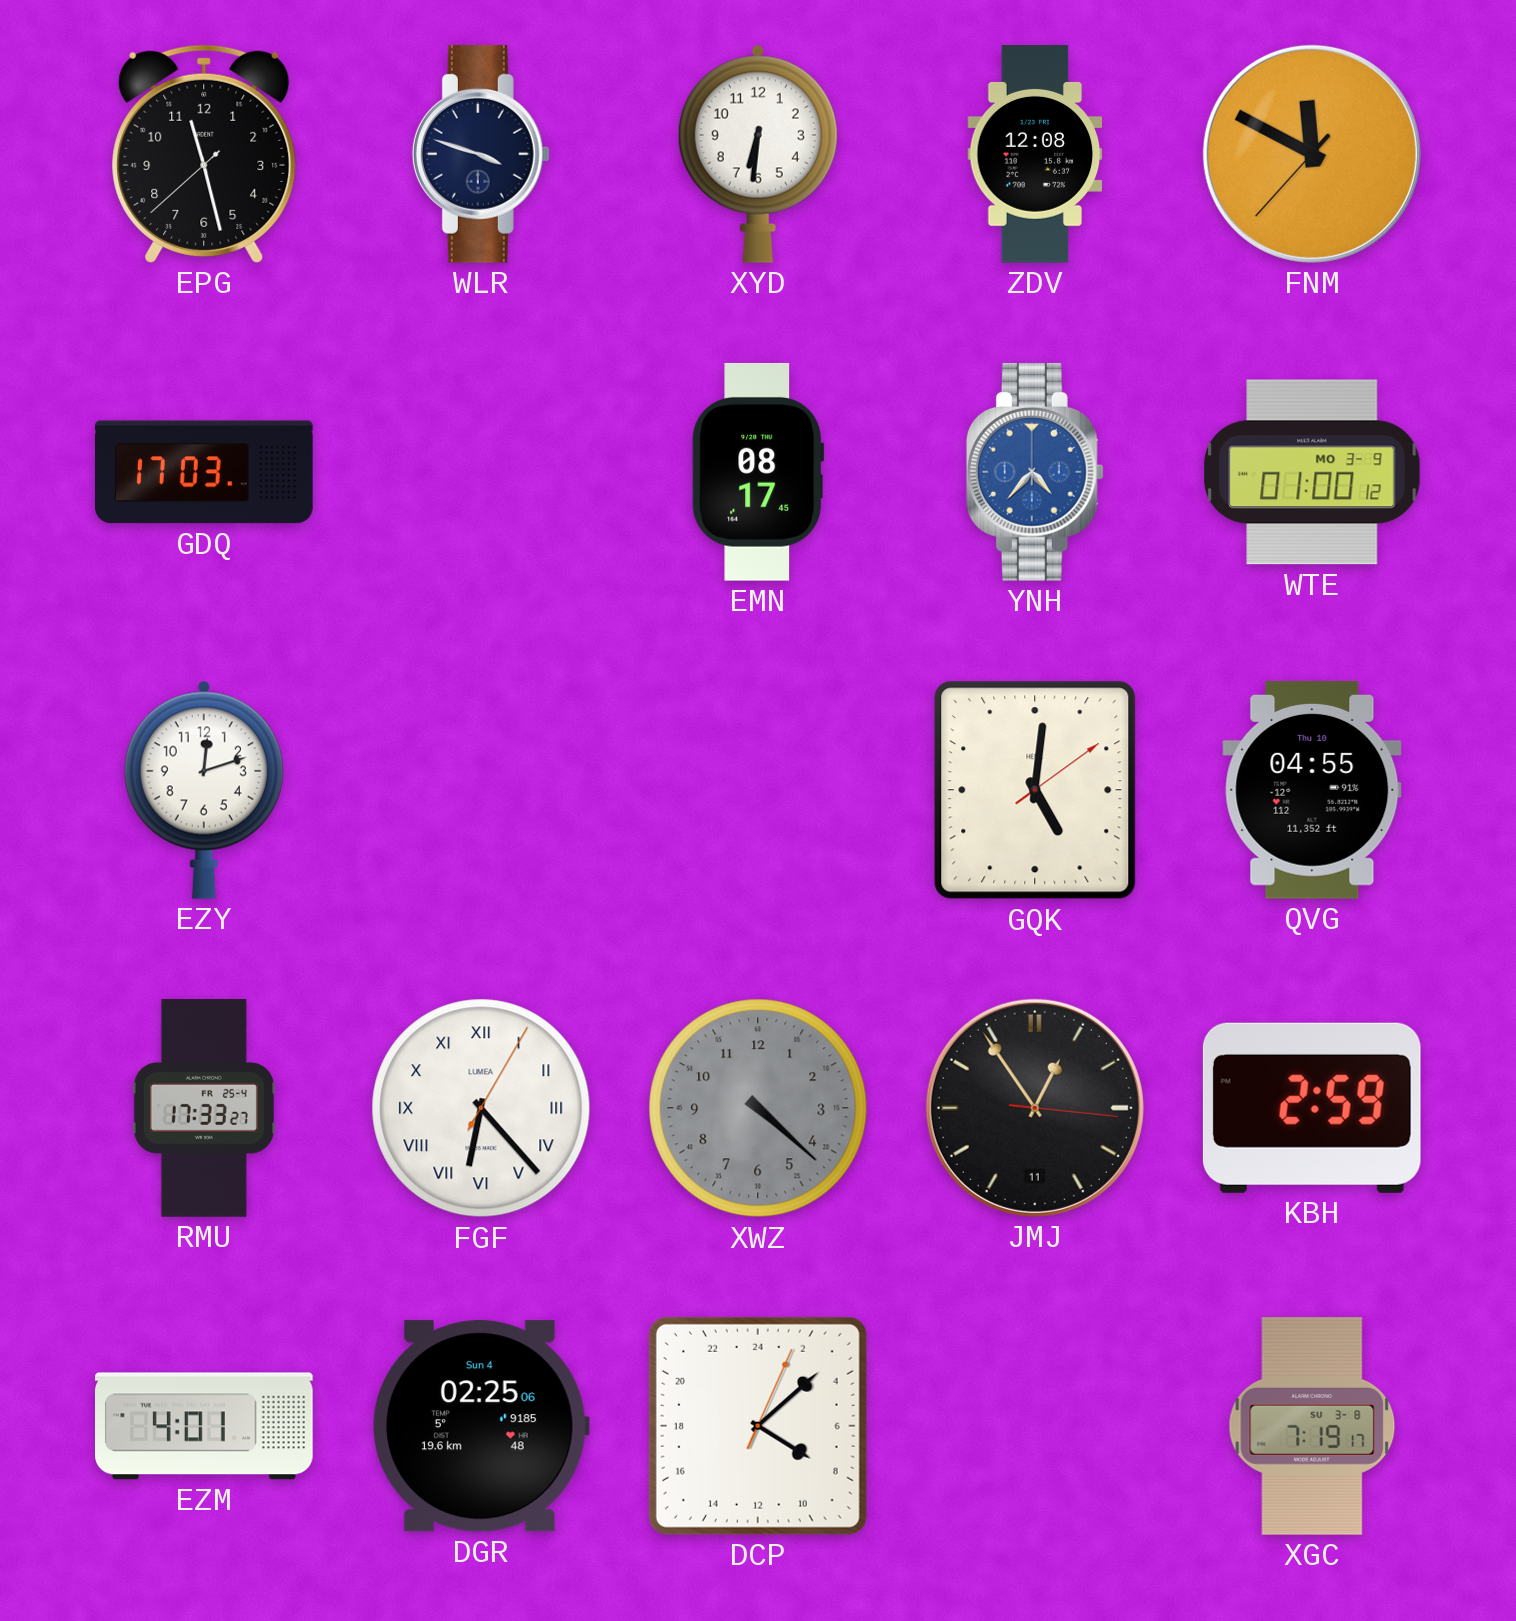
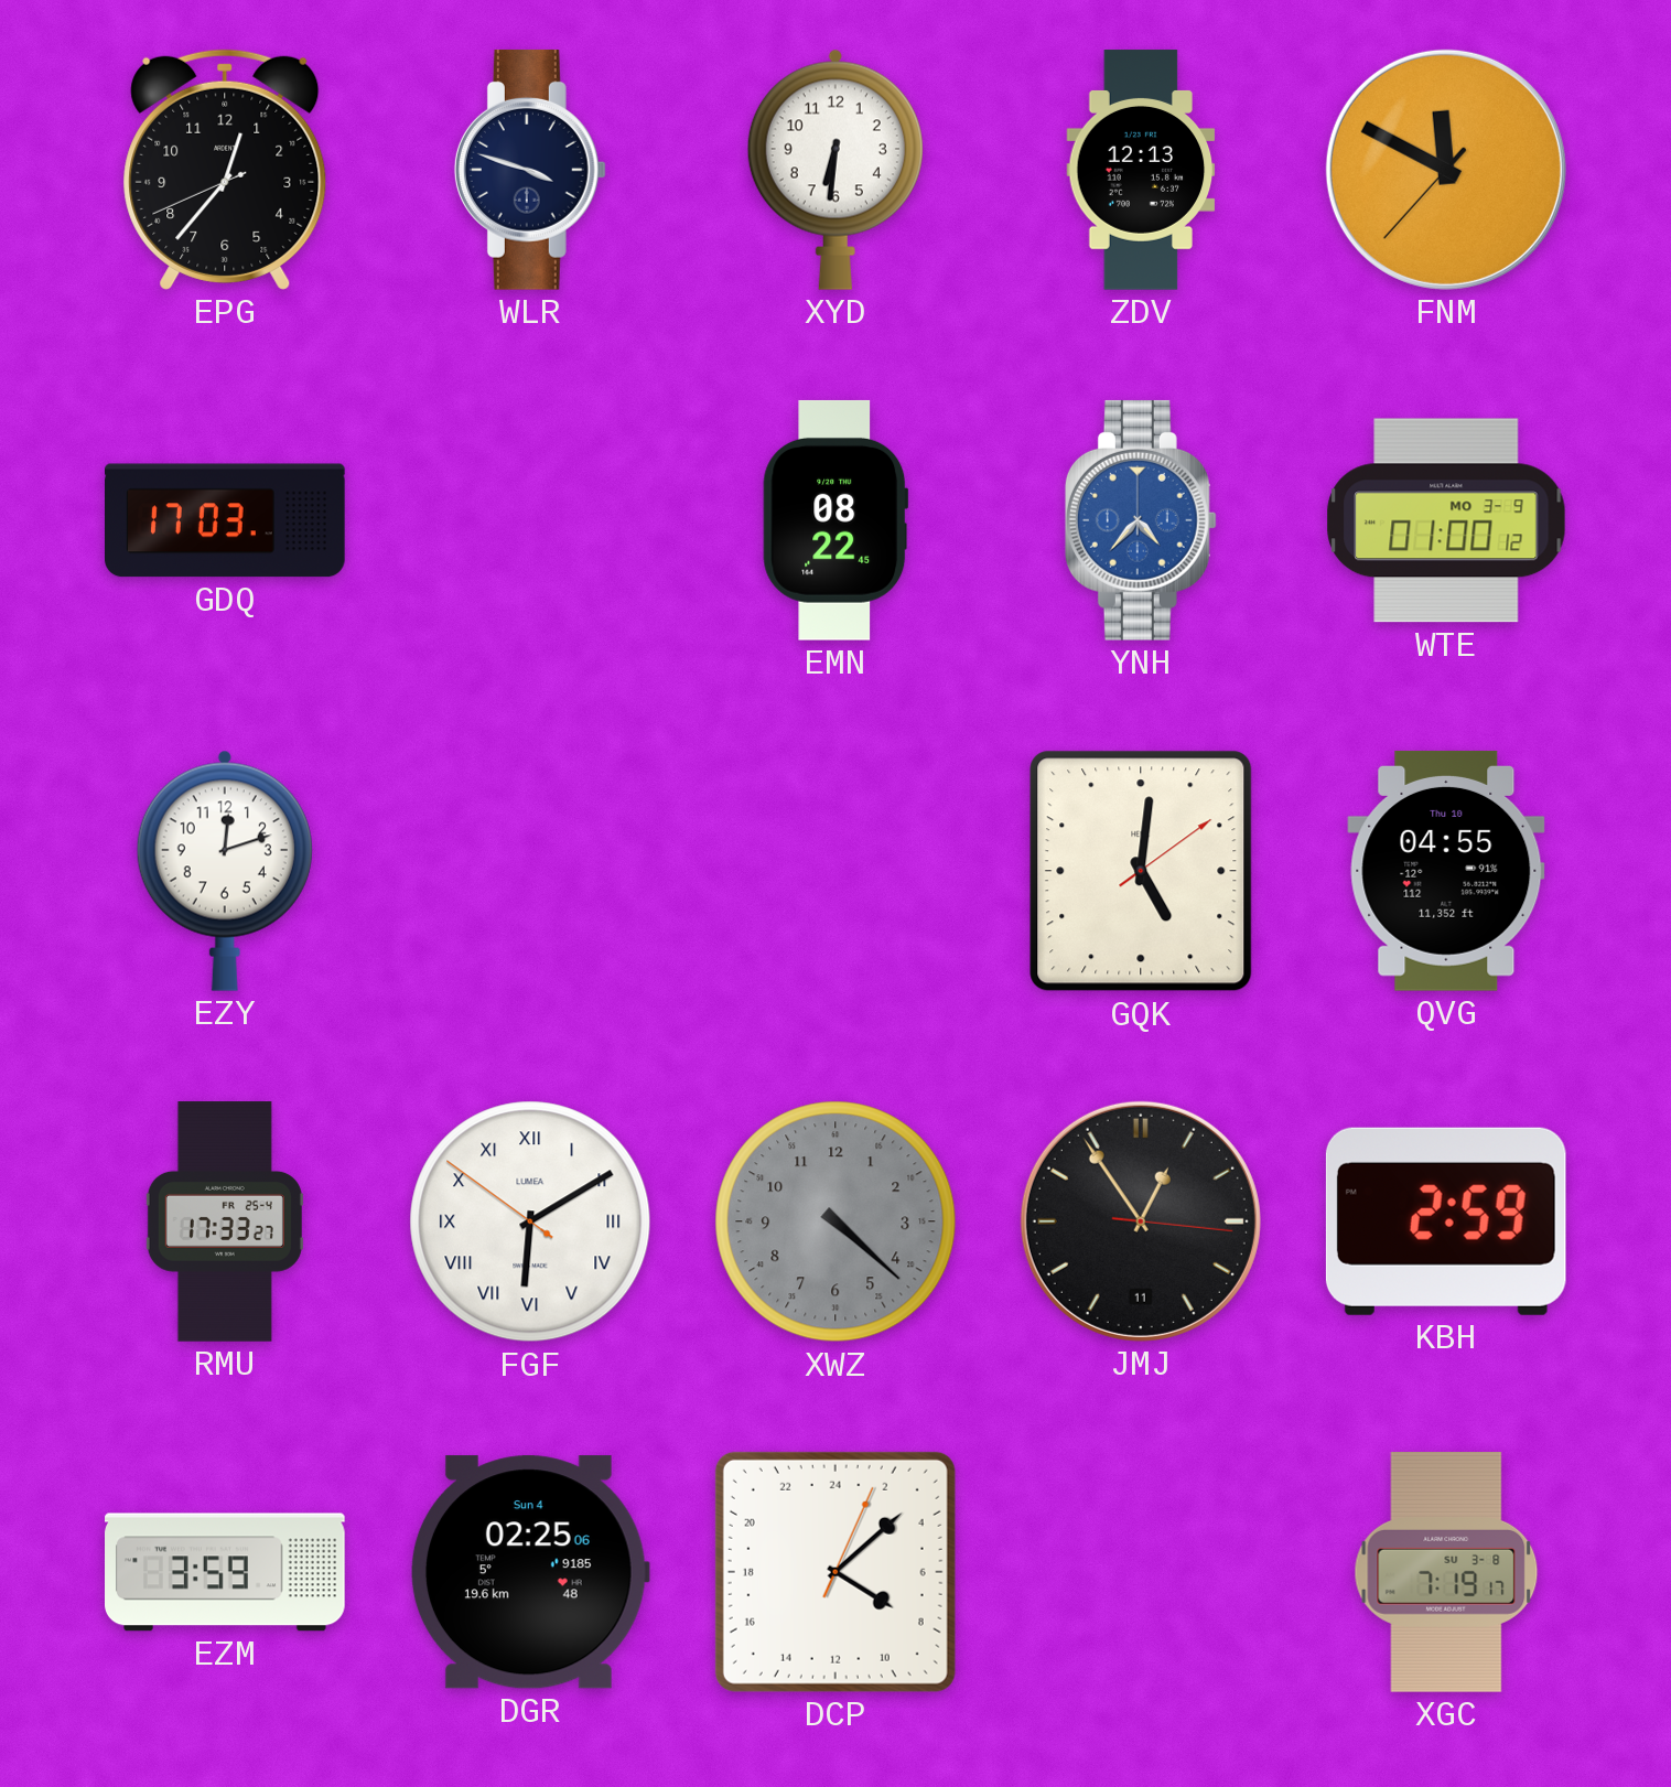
EPG: 11:27 -> 12:36 (225, 170)
ZDV: 12:08 -> 12:13 (1141, 170)
EMN: 08:17 -> 08:22 (835, 520)
FGF: 6:23 -> 6:09 (530, 1221)
EZM: 4:01 -> 3:59 (226, 1572)
